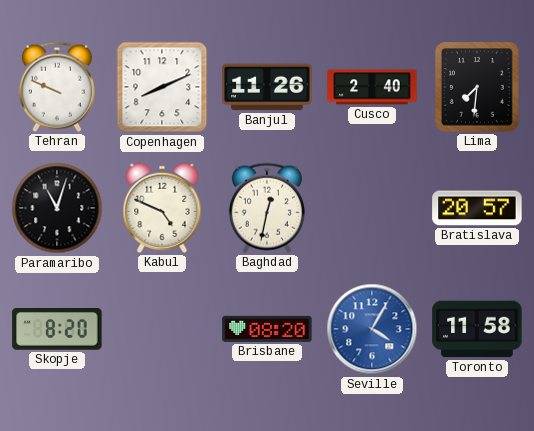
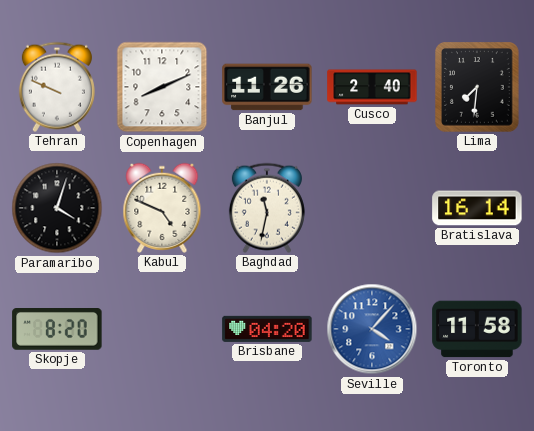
Paramaribo: 11:03 -> 4:03 (57, 208)
Baghdad: 12:32 -> 11:32 (267, 208)
Bratislava: 20:57 -> 16:14 (477, 208)
Brisbane: 08:20 -> 04:20 (267, 329)
Seville: 4:05 -> 4:07 (372, 329)
